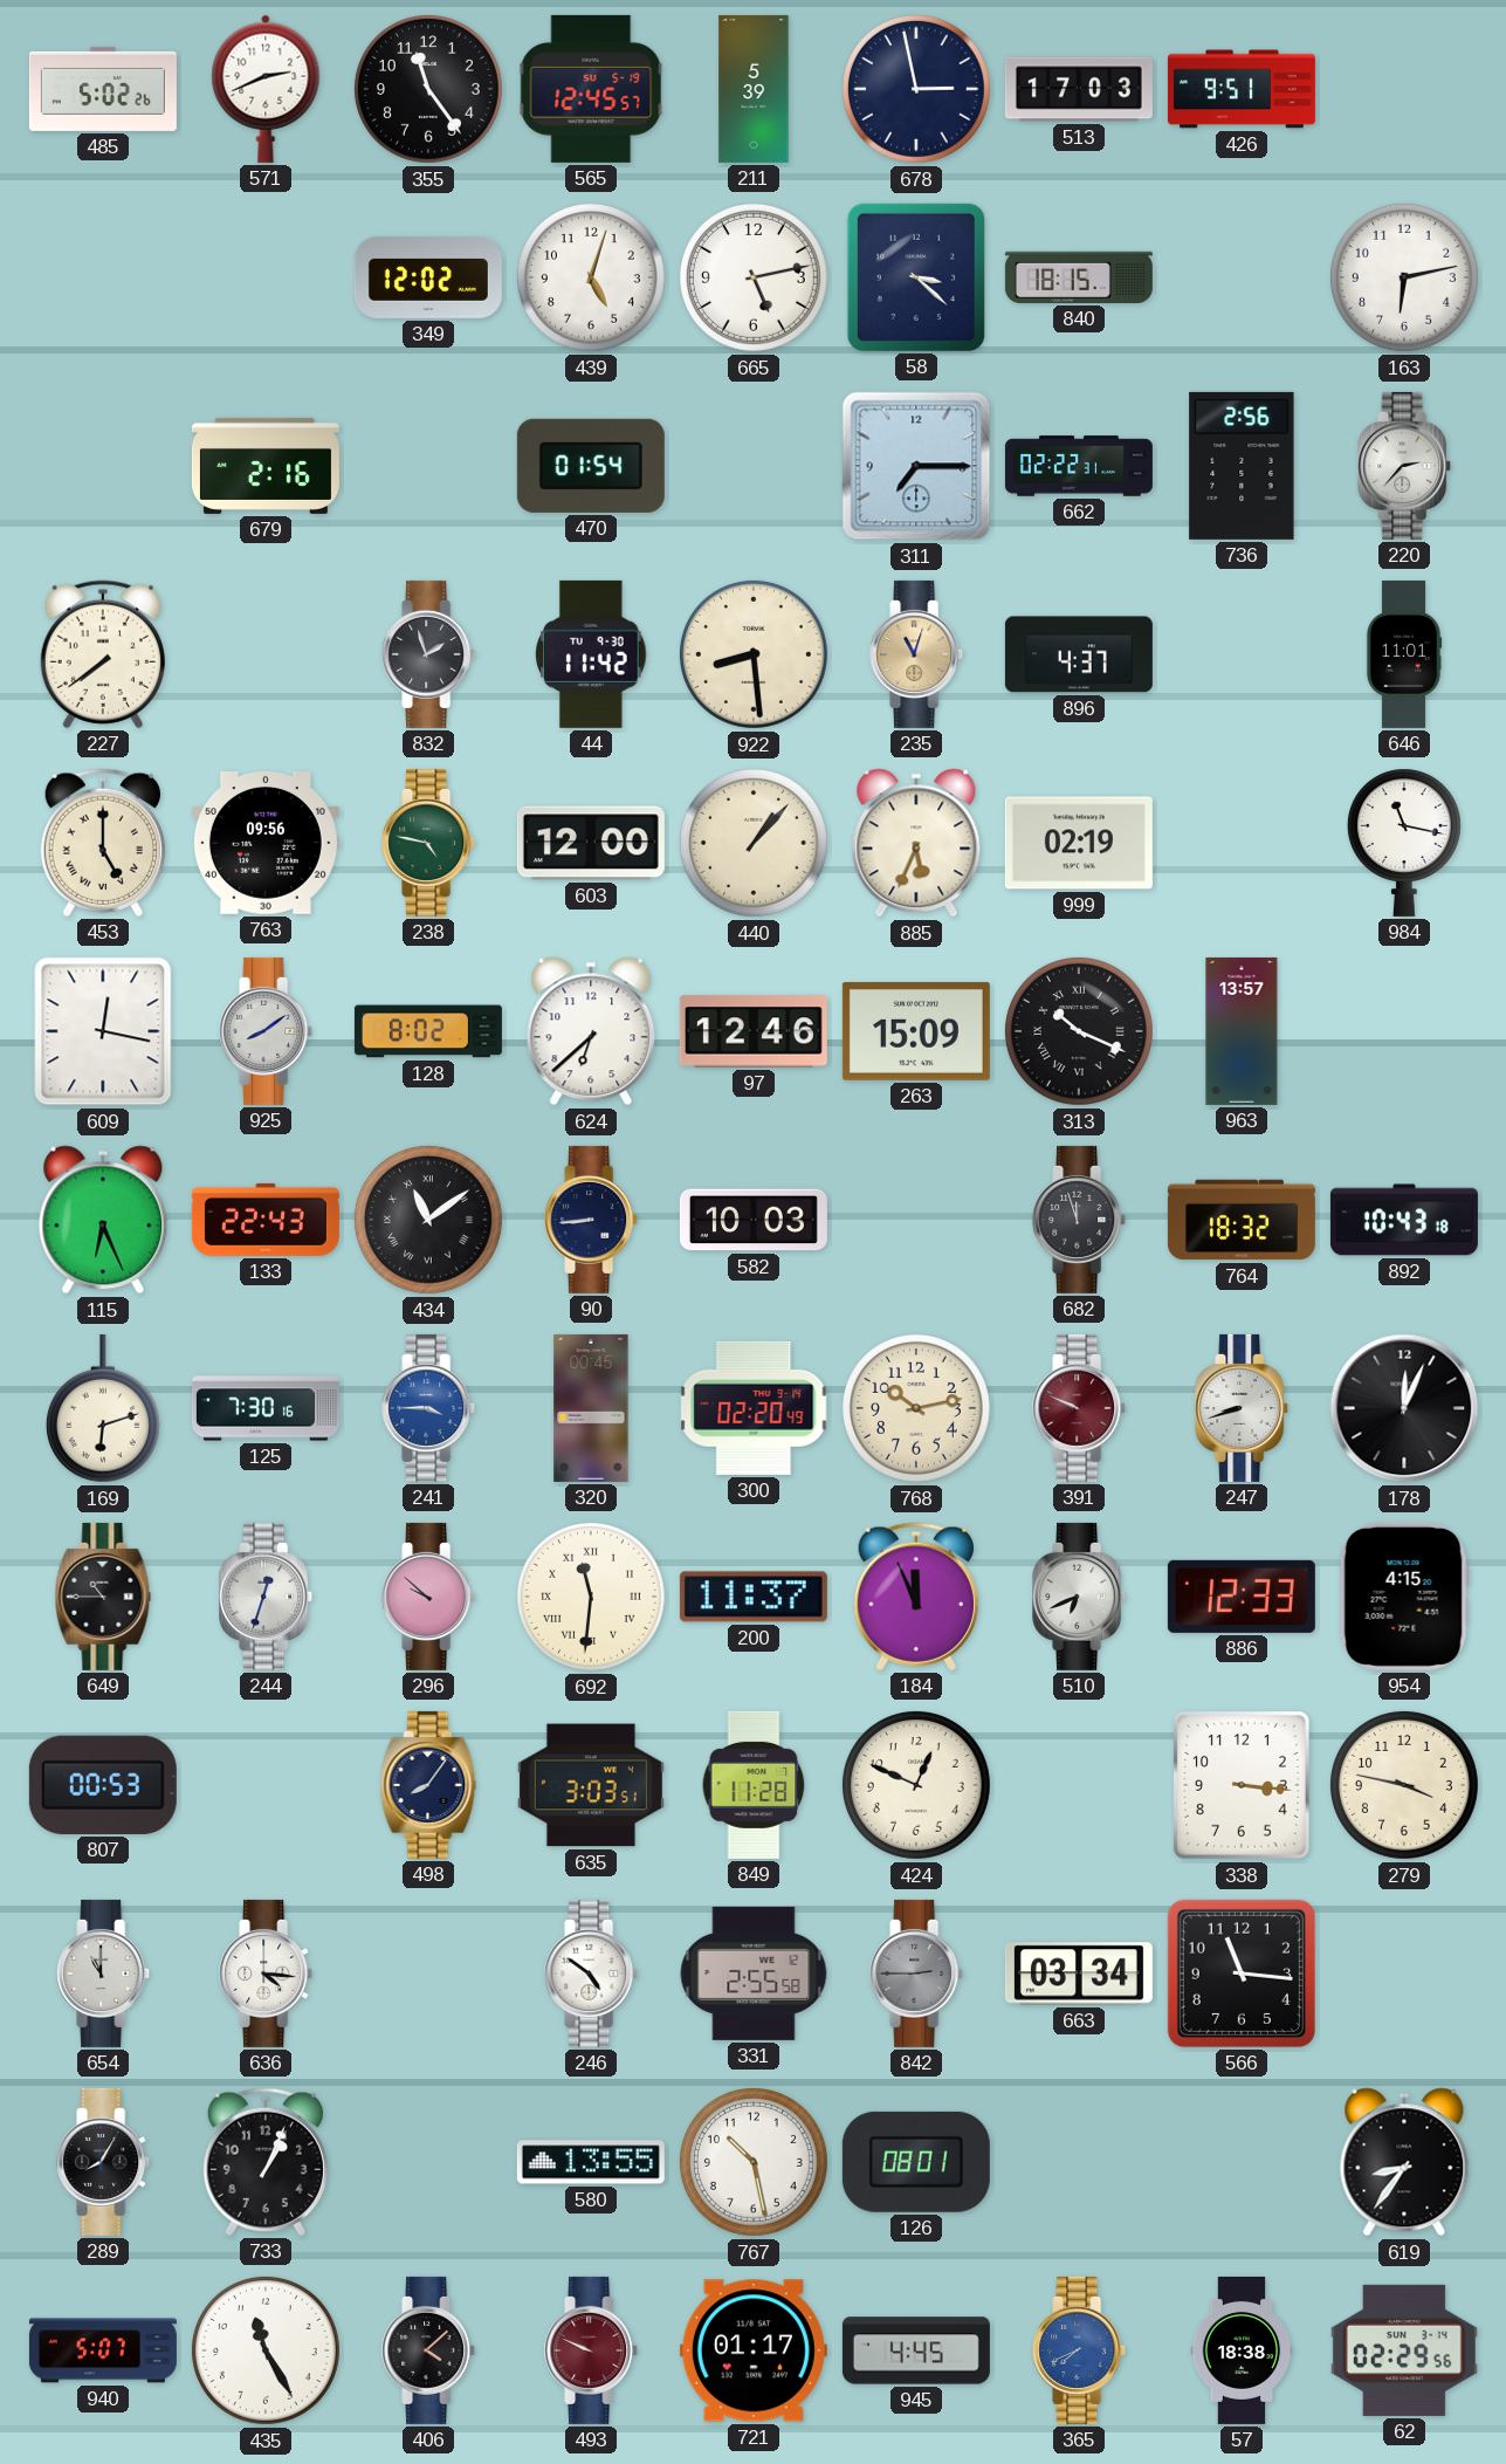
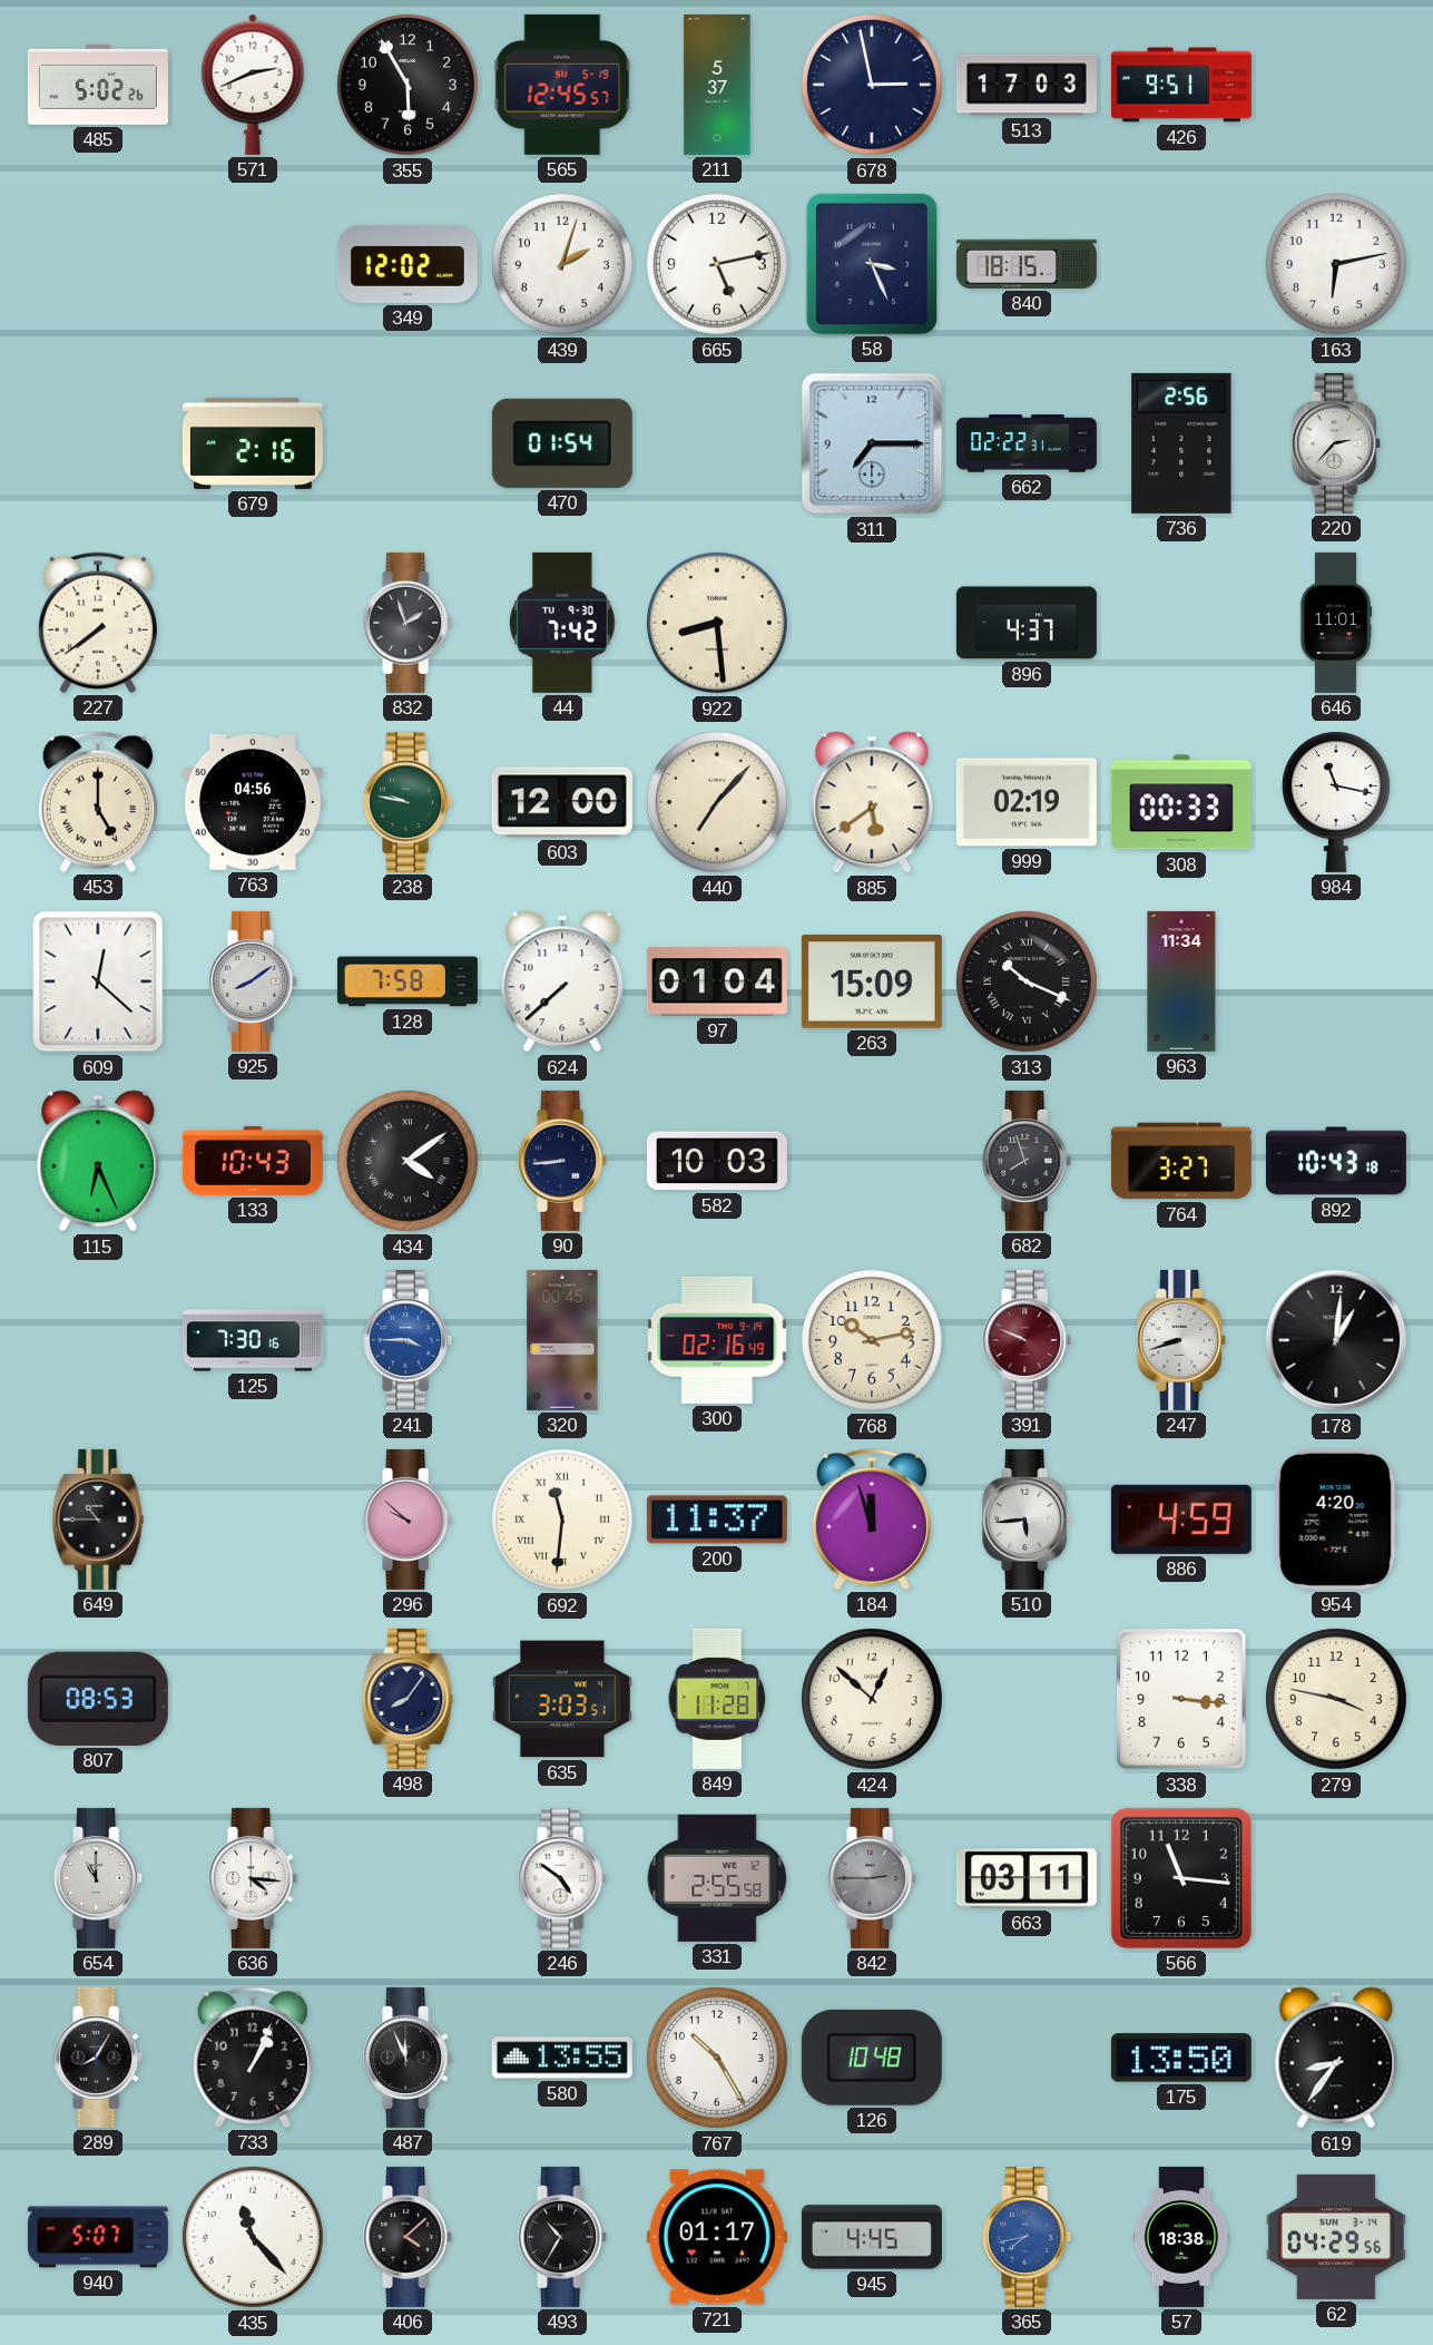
355: 11:24 -> 5:55 (408, 85)
211: 5:39 -> 5:37 (717, 85)
439: 5:03 -> 2:03 (562, 264)
58: 3:22 -> 3:26 (872, 264)
44: 11:42 -> 7:42 (562, 623)
235: 11:03 -> none (917, 654)
763: 09:56 -> 04:56 (253, 803)
238: 4:47 -> 9:47 (409, 802)
440: 1:07 -> 7:07 (717, 802)
885: 5:34 -> 5:39 (872, 802)
308: none -> 00:33 (1181, 802)
609: 12:17 -> 12:22 (98, 981)
128: 8:02 -> 7:58 (408, 981)
624: 6:38 -> 7:38 (562, 981)
97: 12:46 -> 01:04 (717, 981)
963: 13:57 -> 11:34 (1181, 981)
133: 22:43 -> 10:43 (253, 1161)
434: 11:09 -> 4:09 (408, 1161)
682: 11:57 -> 7:57 (1028, 1161)
764: 18:32 -> 3:27 (1181, 1161)
169: 6:12 -> none (103, 1408)
300: 02:20 -> 02:16 (717, 1340)
178: 12:04 -> 1:01 (1336, 1340)
244: 12:33 -> none (267, 1597)
184: 11:56 -> 11:57 (872, 1520)
510: 6:41 -> 5:44 (1028, 1520)
886: 12:33 -> 4:59 (1181, 1520)
954: 4:15 -> 4:20 (1336, 1520)
807: 00:53 -> 08:53 (98, 1699)
424: 12:49 -> 12:52 (872, 1699)
663: 03:34 -> 03:11 (1027, 1878)
487: none -> 11:56 (409, 2058)
767: 10:28 -> 10:25 (717, 2058)
126: 08:01 -> 10:48 (872, 2058)
175: none -> 13:50 (1181, 2058)
435: 11:25 -> 11:23 (253, 2237)
493: 9:49 -> 10:35 (563, 2237)
493 dial: burgundy -> black (563, 2237)
365: 7:41 -> 7:43 (1028, 2237)
62: 02:29 -> 04:29 (1336, 2237)
